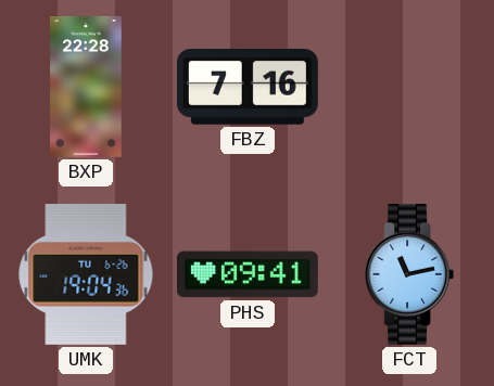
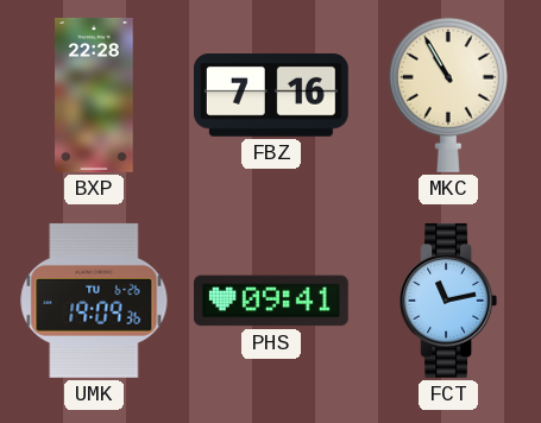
MKC: none -> 10:55 (448, 95)
UMK: 19:04 -> 19:09 (94, 301)
